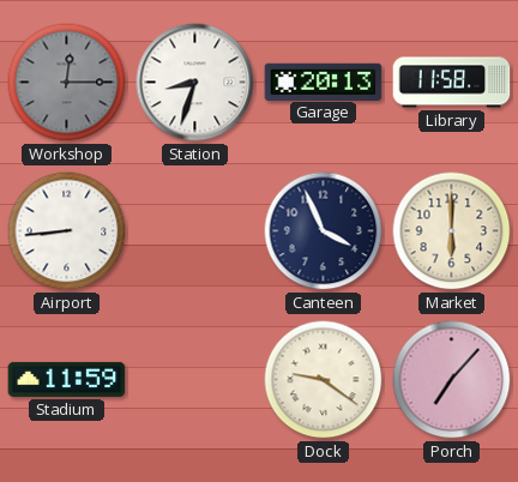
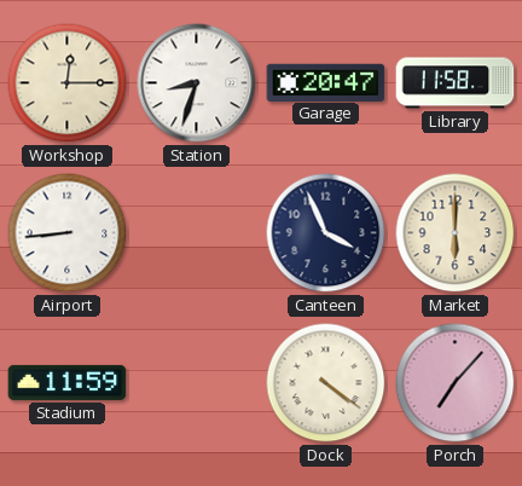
Workshop dial: grey -> cream (68, 83)
Garage: 20:13 -> 20:47 (326, 82)
Dock: 9:21 -> 4:21 (326, 383)
